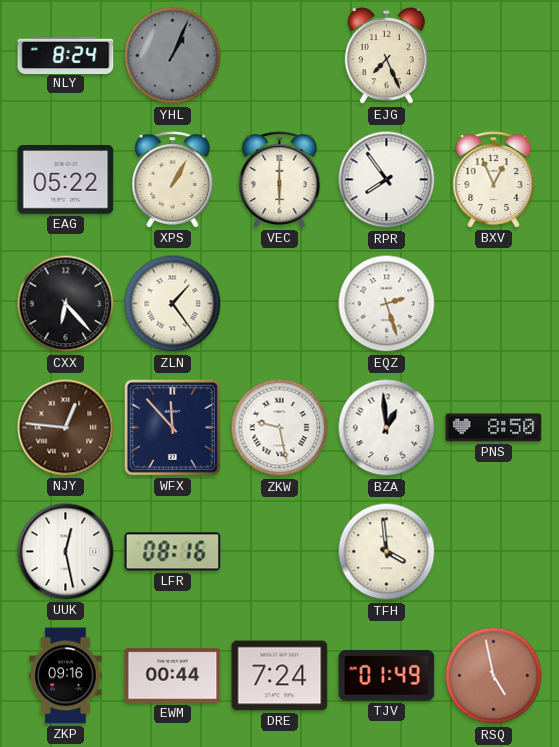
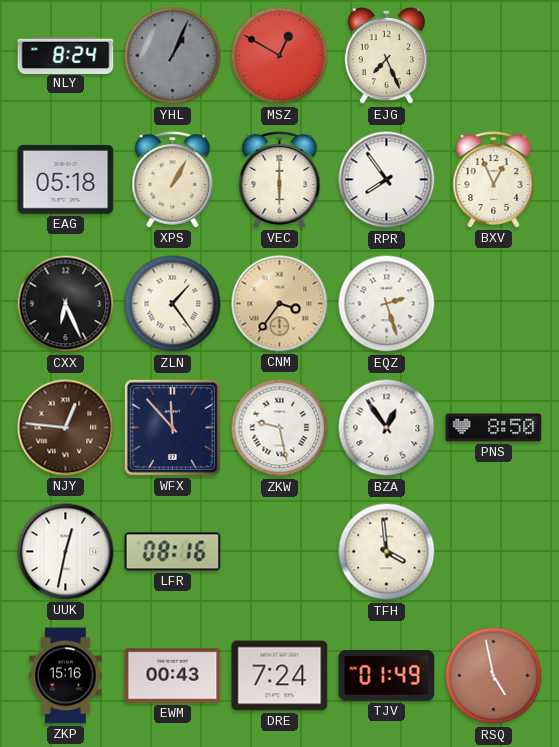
MSZ: none -> 12:50 (280, 56)
EAG: 05:22 -> 05:18 (66, 180)
CXX: 6:23 -> 6:26 (66, 304)
CNM: none -> 3:36 (280, 304)
BZA: 12:59 -> 12:54 (387, 428)
UUK: 12:28 -> 12:32 (66, 552)
ZKP: 09:16 -> 15:16 (66, 676)
EWM: 00:44 -> 00:43 (173, 676)
